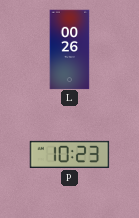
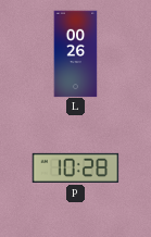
P: 10:23 -> 10:28 (75, 167)
